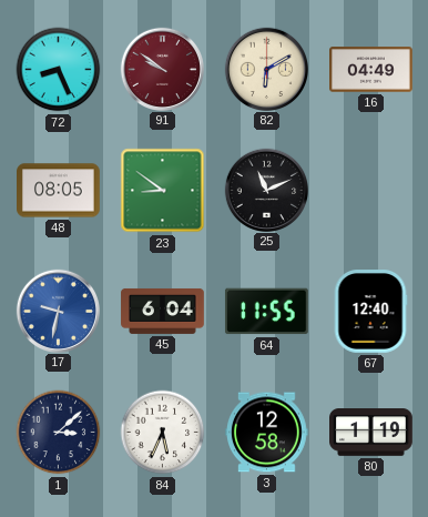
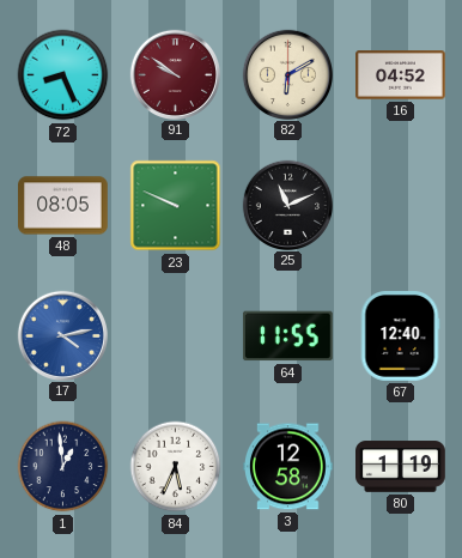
16: 04:49 -> 04:52 (401, 75)
23: 8:51 -> 9:49 (176, 206)
17: 9:32 -> 4:13 (62, 335)
45: 6:04 -> none (163, 311)
1: 3:08 -> 12:59 (63, 467)
